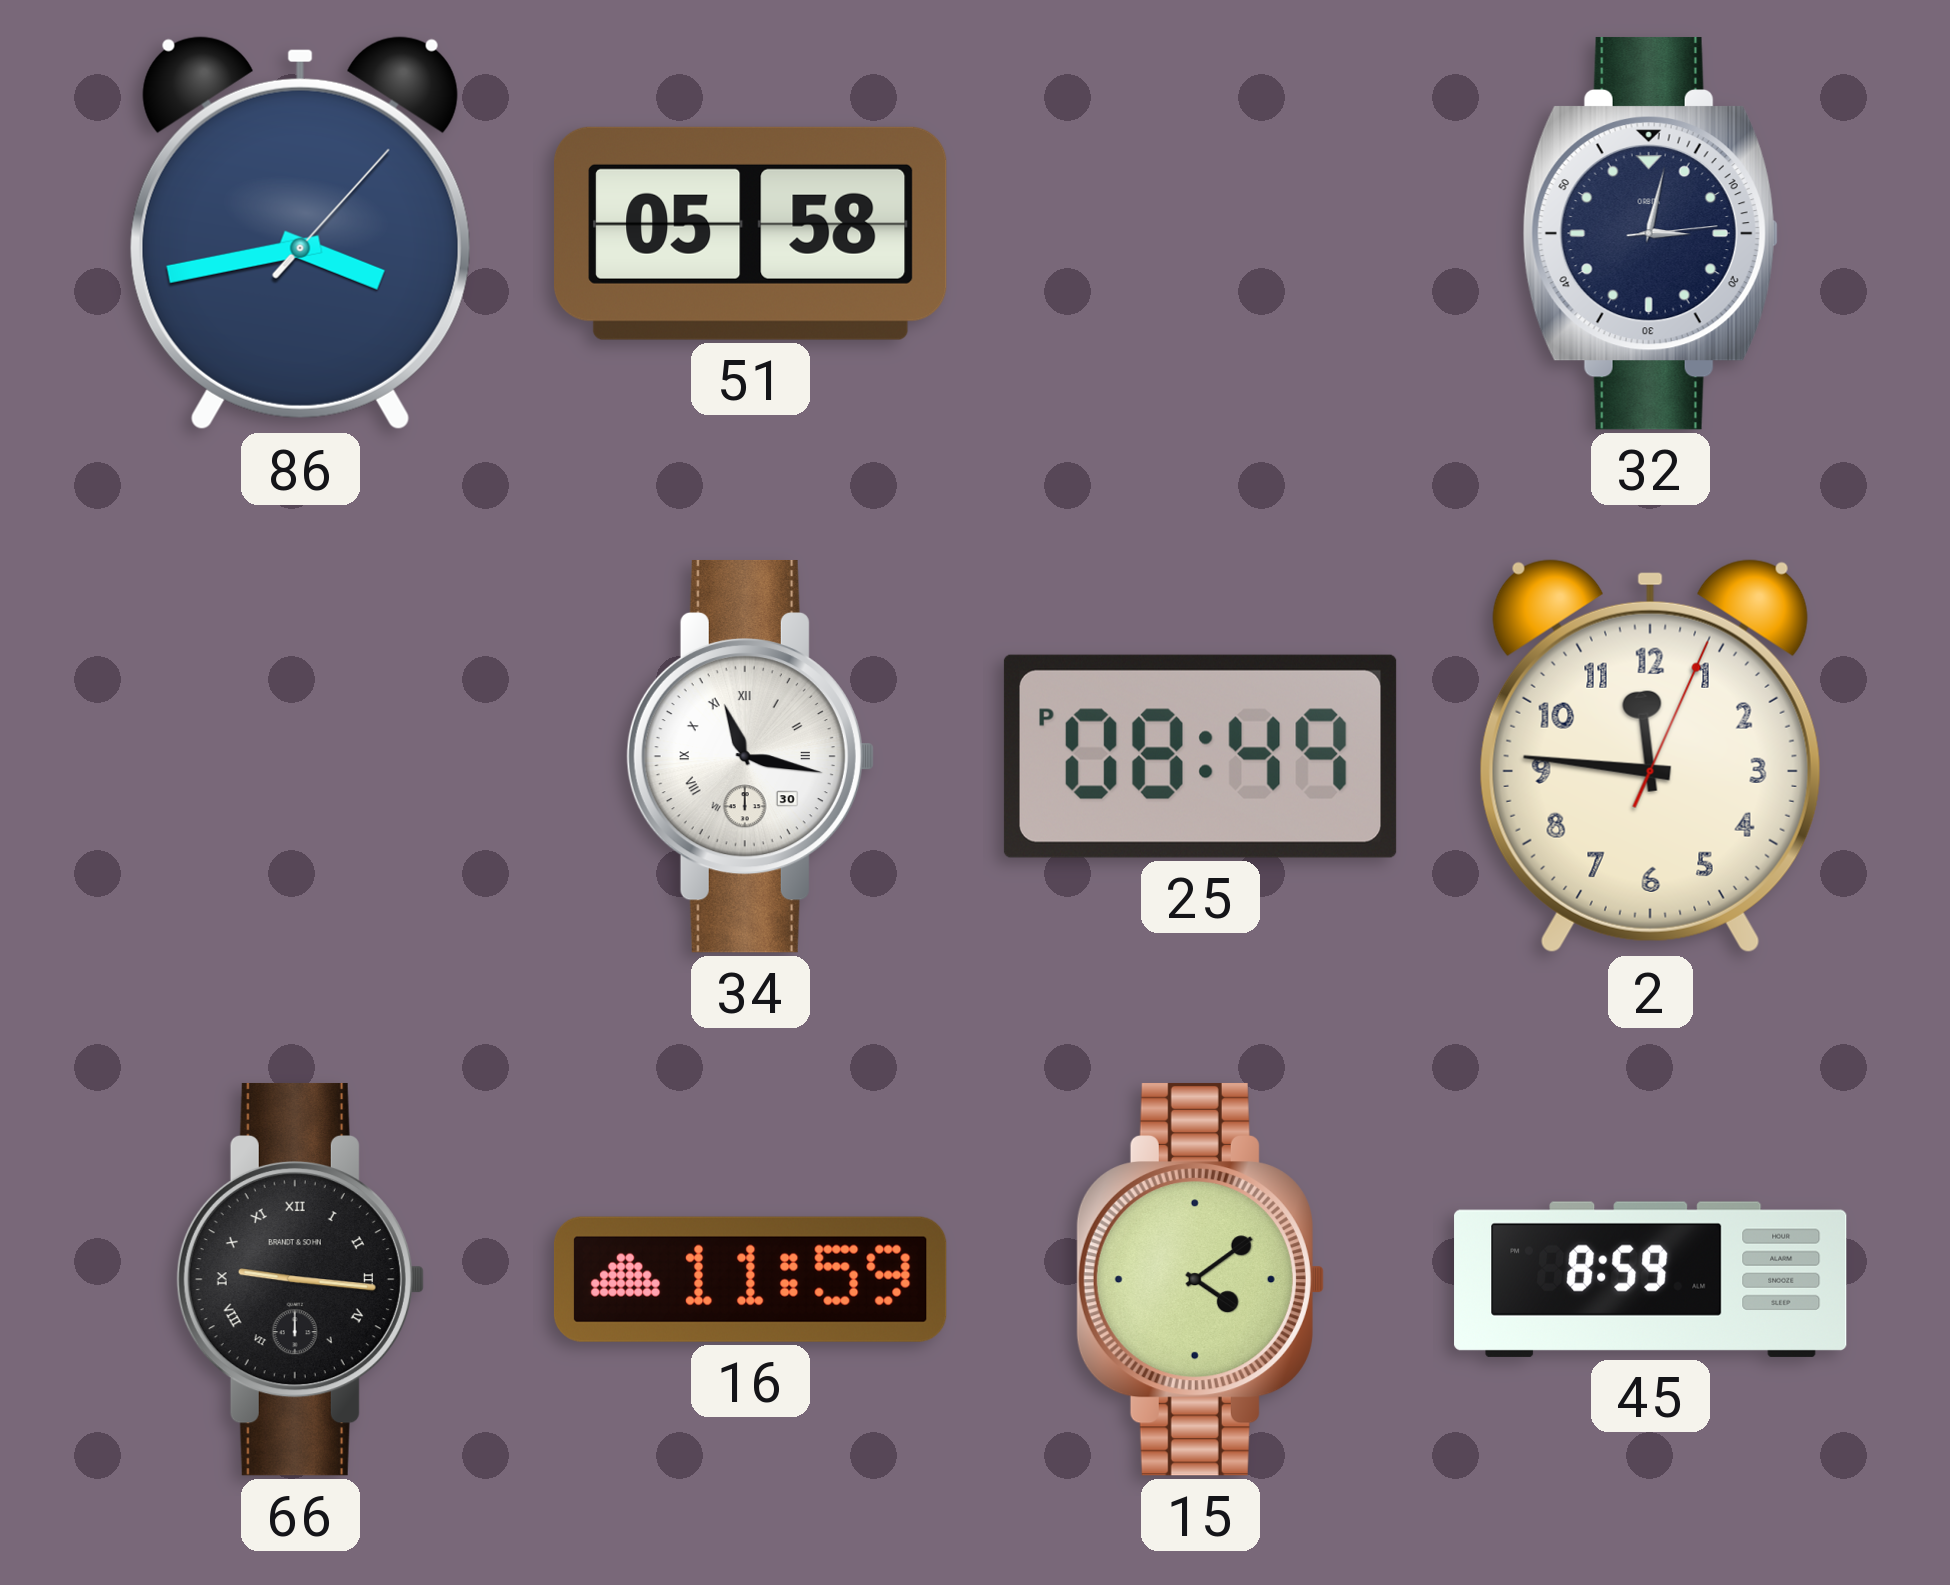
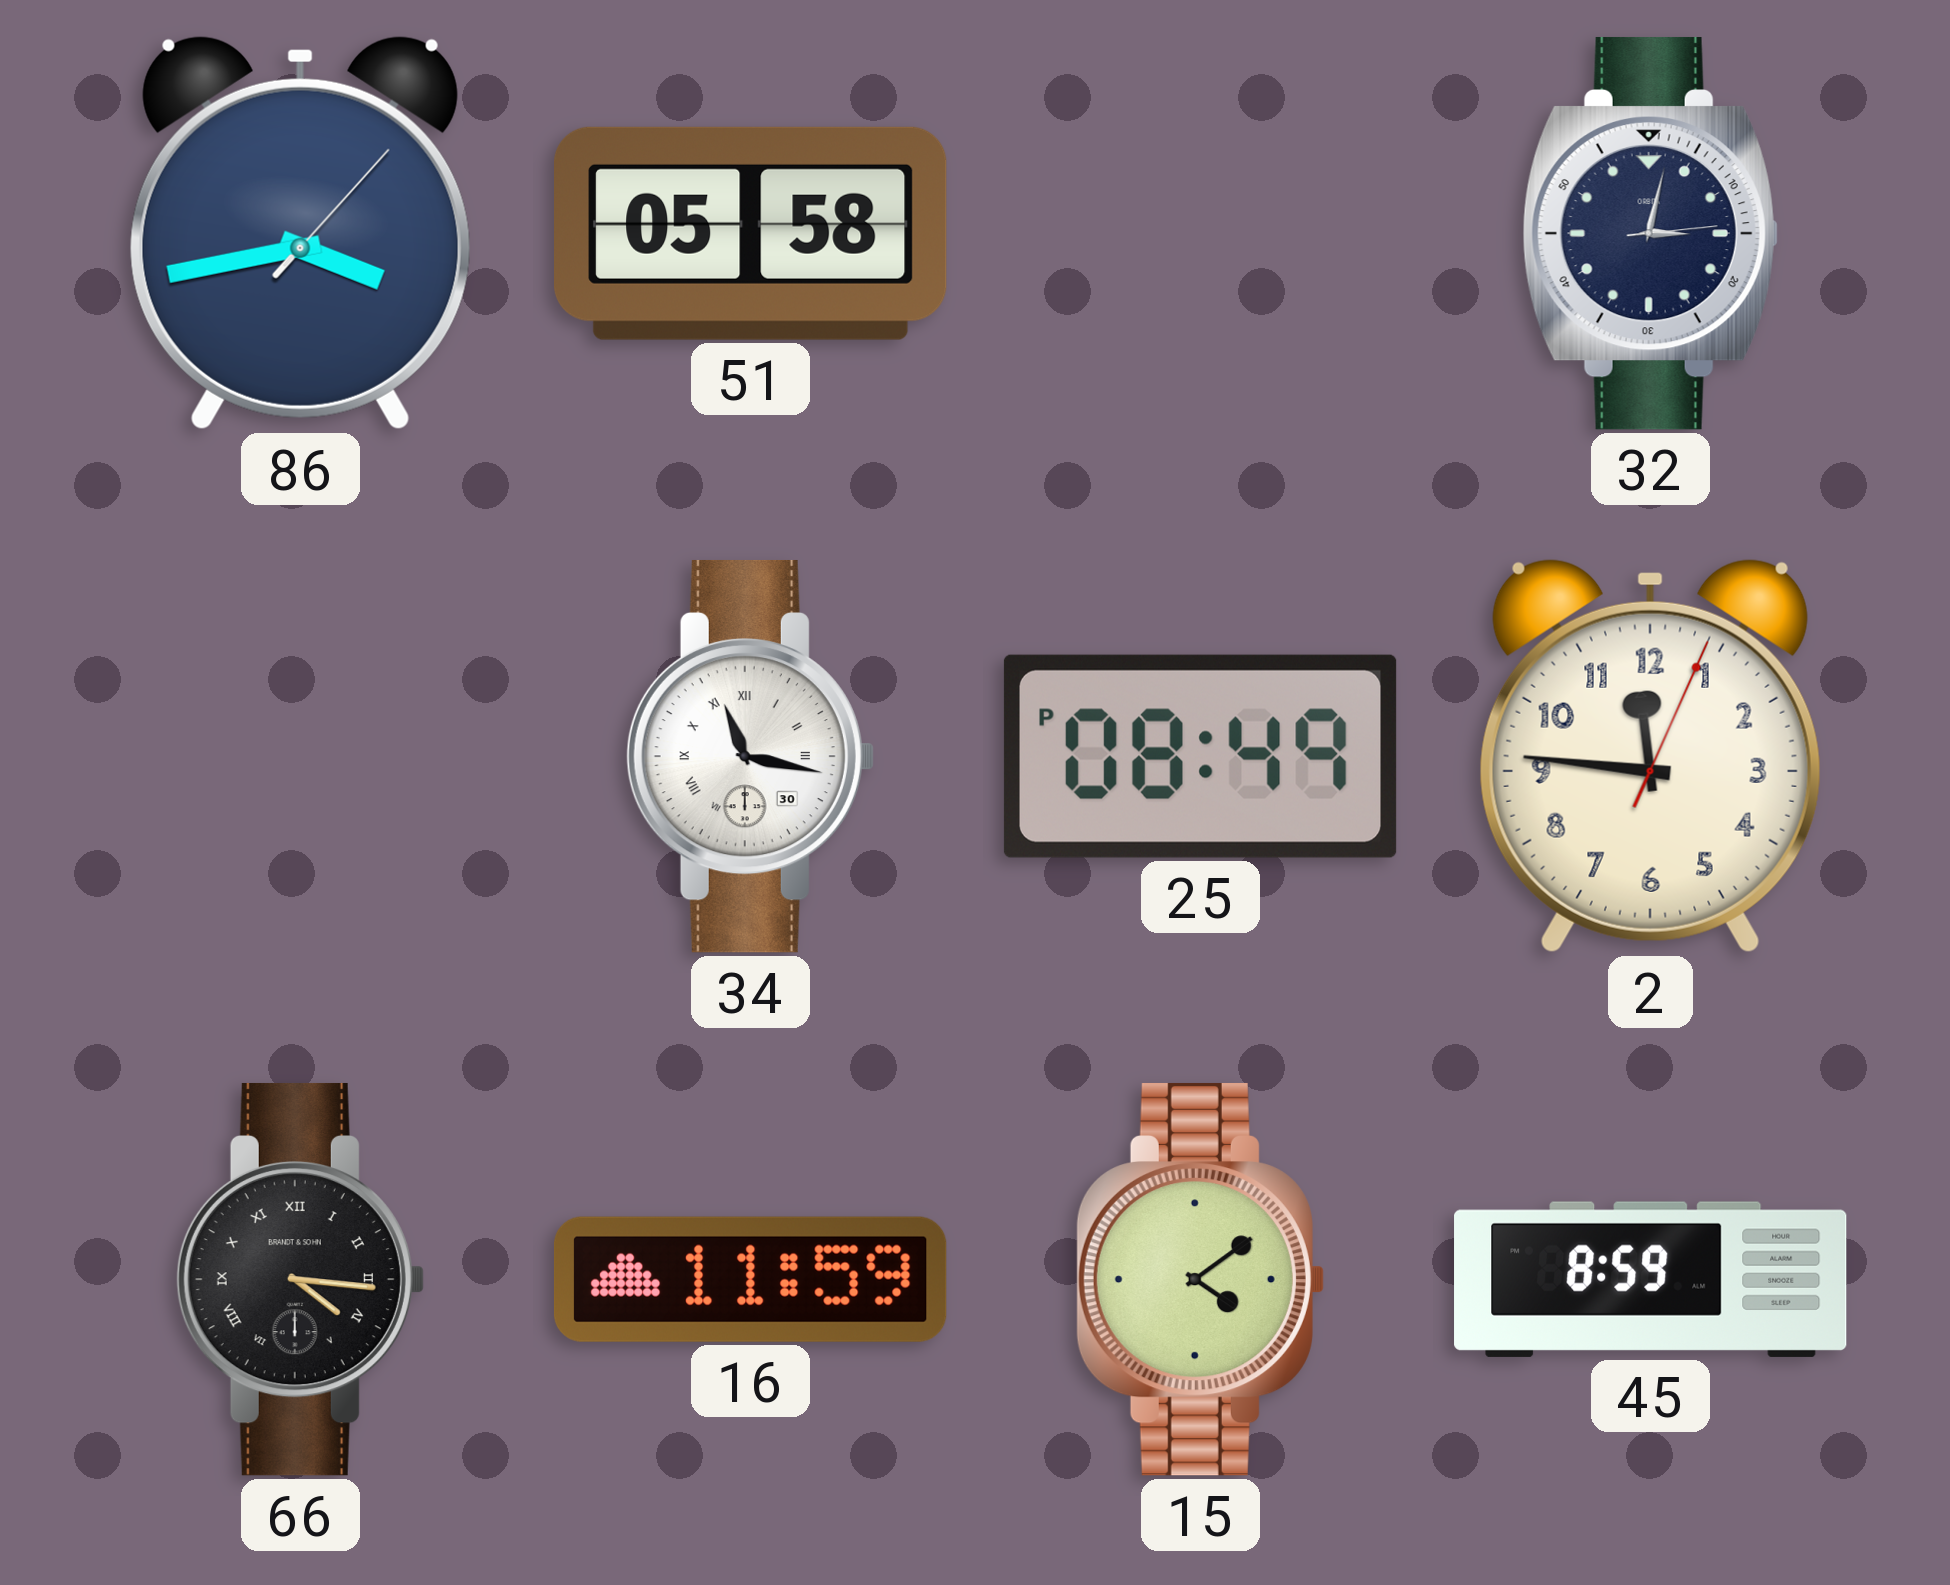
66: 9:16 -> 4:16 (300, 1279)
